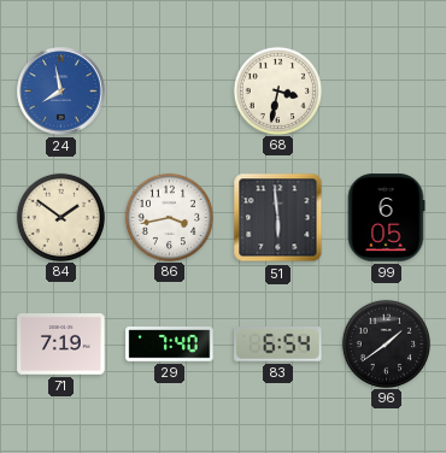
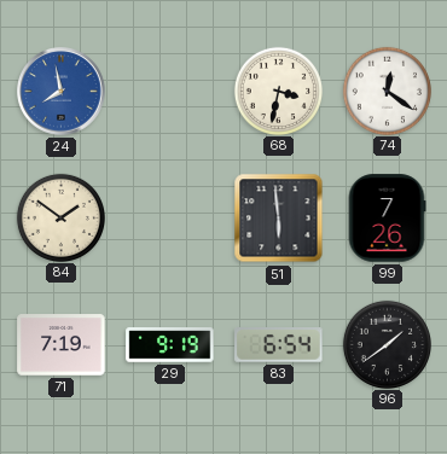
74: none -> 12:21 (387, 91)
86: 3:43 -> none (169, 217)
99: 6:05 -> 7:26 (387, 219)
29: 7:40 -> 9:19 (170, 345)
